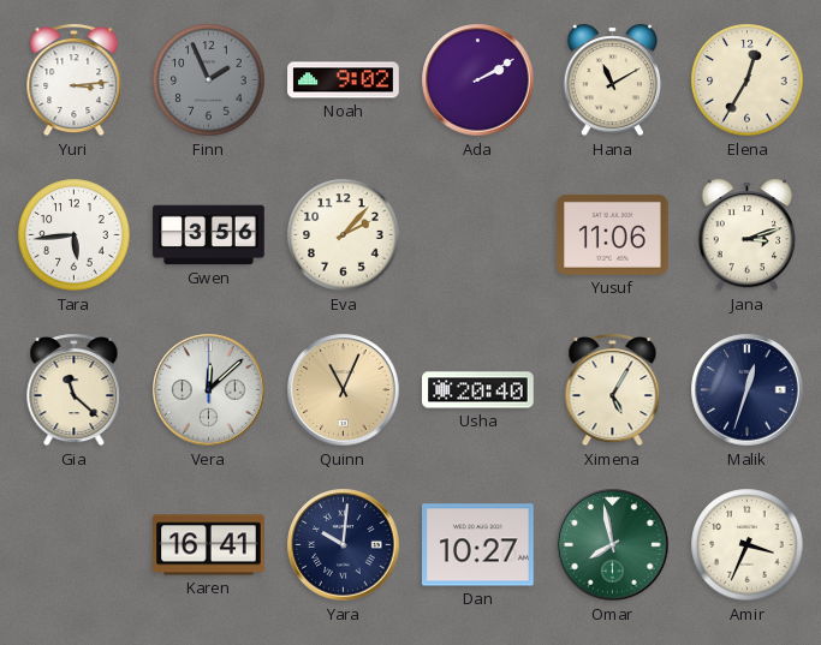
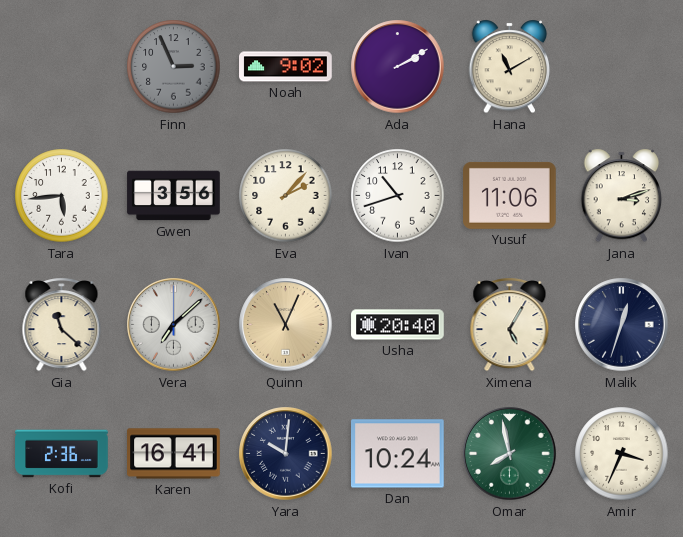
Yuri: 3:14 -> none (75, 80)
Finn: 1:56 -> 2:56 (174, 67)
Elena: 12:35 -> none (748, 80)
Ivan: none -> 10:42 (398, 196)
Vera: 12:08 -> 7:08 (174, 325)
Kofi: none -> 2:36 (62, 454)
Dan: 10:27 -> 10:24 (398, 454)
